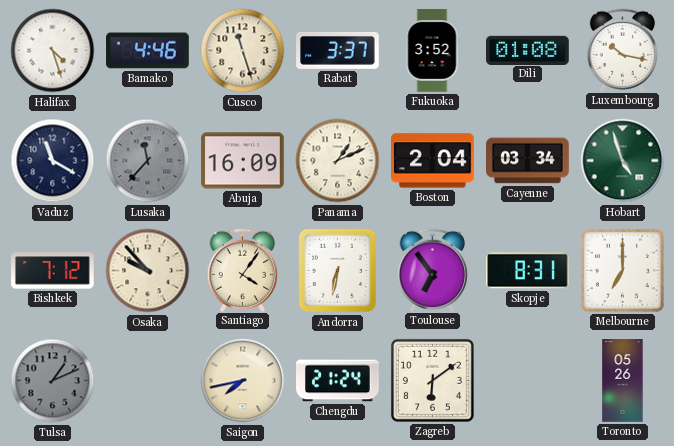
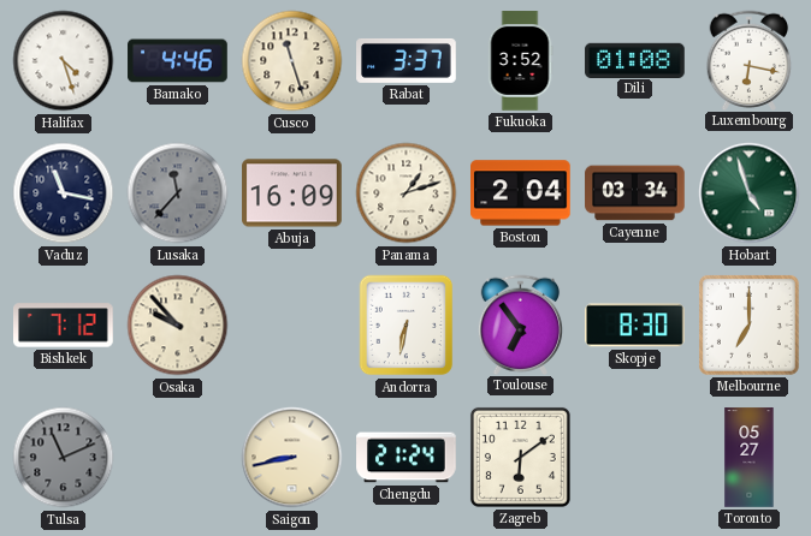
Luxembourg: 10:17 -> 6:17 (750, 60)
Vaduz: 11:20 -> 11:17 (64, 193)
Panama: 1:11 -> 1:12 (407, 193)
Santiago: 4:06 -> none (243, 270)
Skopje: 8:31 -> 8:30 (635, 326)
Tulsa: 1:11 -> 11:11 (64, 458)
Saigon: 7:43 -> 8:43 (292, 458)
Toronto: 05:26 -> 05:27 (750, 458)
